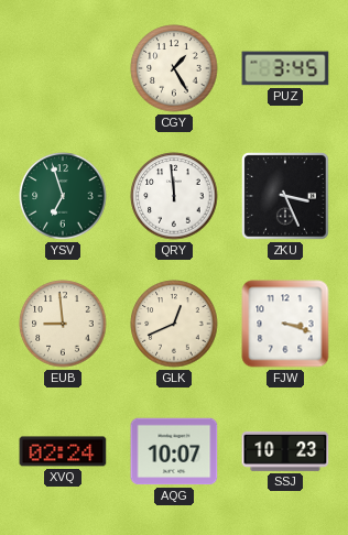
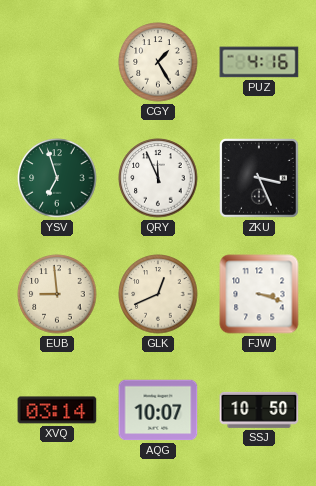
PUZ: 3:45 -> 4:16 (259, 62)
QRY: 11:59 -> 11:56 (158, 178)
XVQ: 02:24 -> 03:14 (57, 410)
SSJ: 10:23 -> 10:50 (259, 410)
